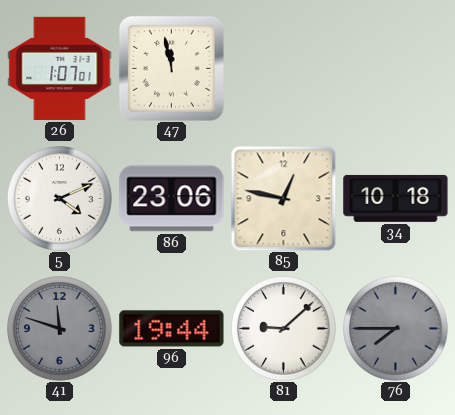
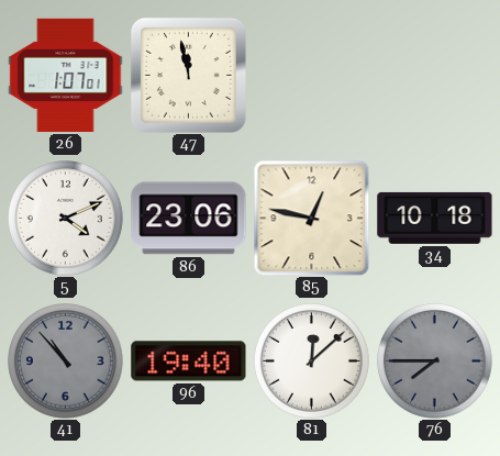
41: 11:48 -> 10:53 (66, 362)
96: 19:44 -> 19:40 (189, 362)
81: 9:08 -> 12:08 (312, 362)
